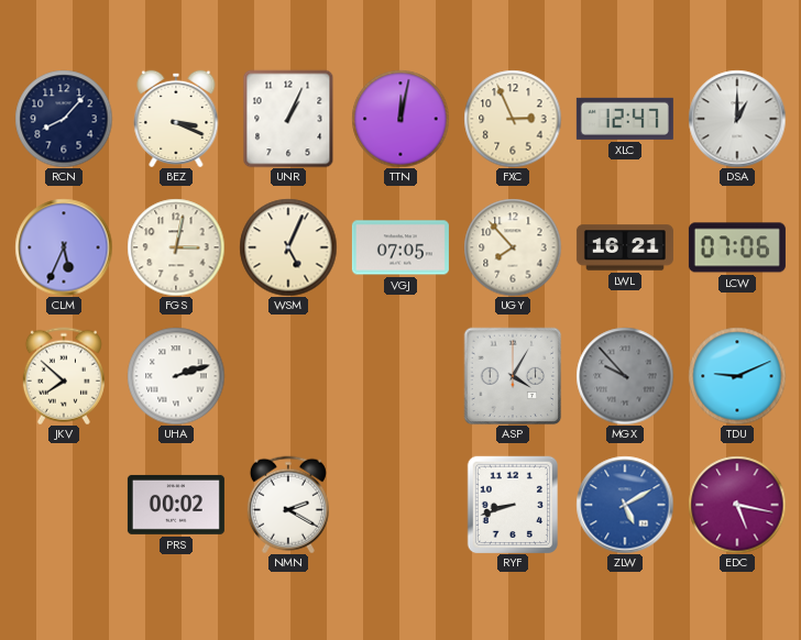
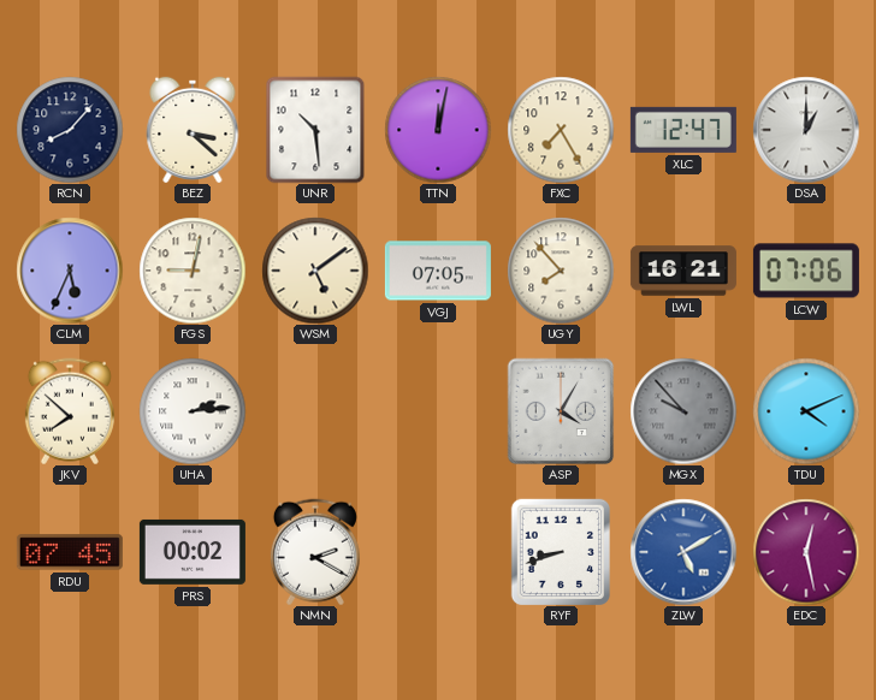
BEZ: 3:19 -> 3:22 (193, 129)
UNR: 1:04 -> 10:29 (315, 130)
FXC: 2:56 -> 7:25 (561, 130)
FGS: 3:02 -> 9:02 (193, 271)
WSM: 5:04 -> 5:09 (315, 271)
UHA: 2:12 -> 2:14 (193, 411)
TDU: 9:11 -> 4:11 (806, 411)
RDU: none -> 07:45 (70, 552)
EDC: 5:17 -> 12:28 (806, 552)
